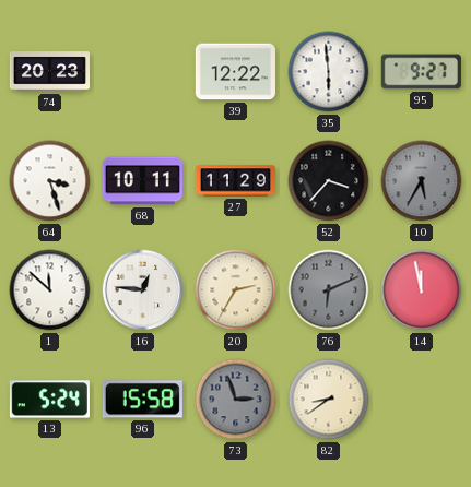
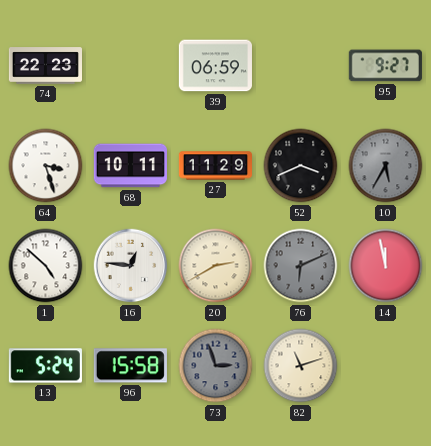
74: 20:23 -> 22:23 (45, 66)
39: 12:22 -> 06:59 (215, 66)
35: 5:59 -> none (329, 72)
52: 3:37 -> 3:41 (301, 166)
1: 11:52 -> 4:52 (46, 266)
20: 2:35 -> 2:40 (216, 266)
82: 8:39 -> 11:12 (301, 366)
